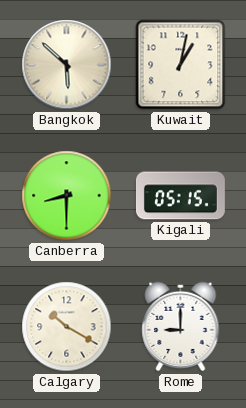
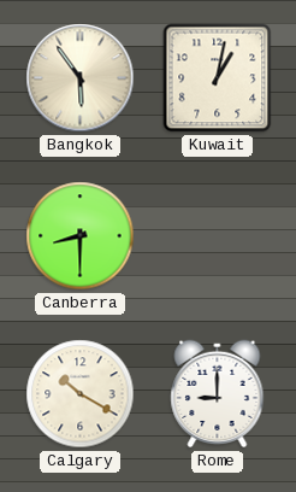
Bangkok: 5:52 -> 5:54 (81, 78)
Kigali: 05:15 -> none (180, 196)
